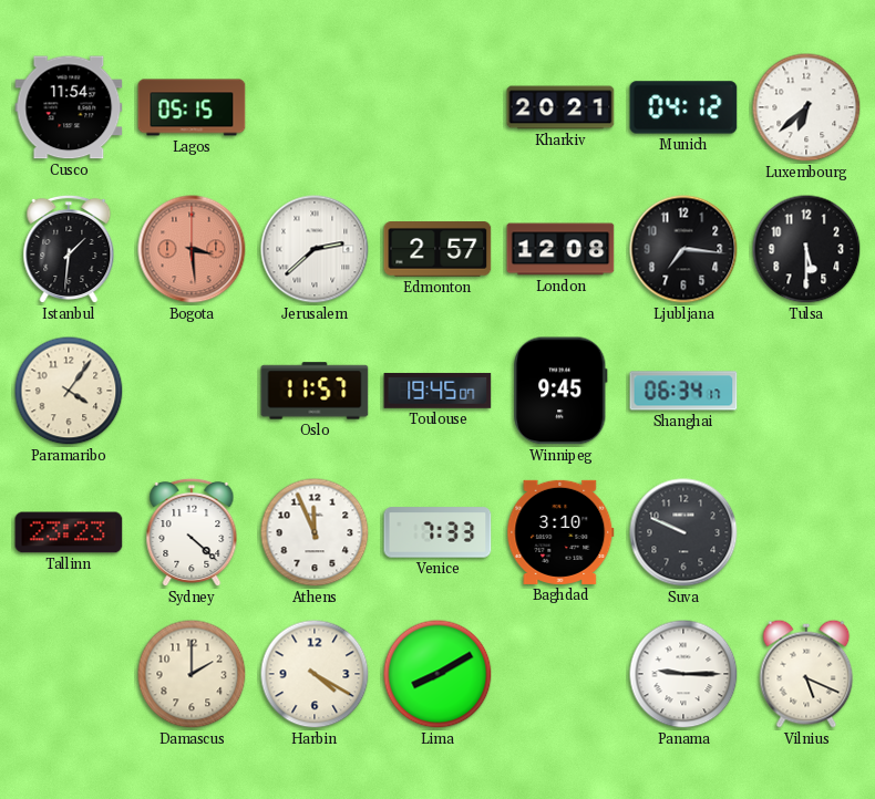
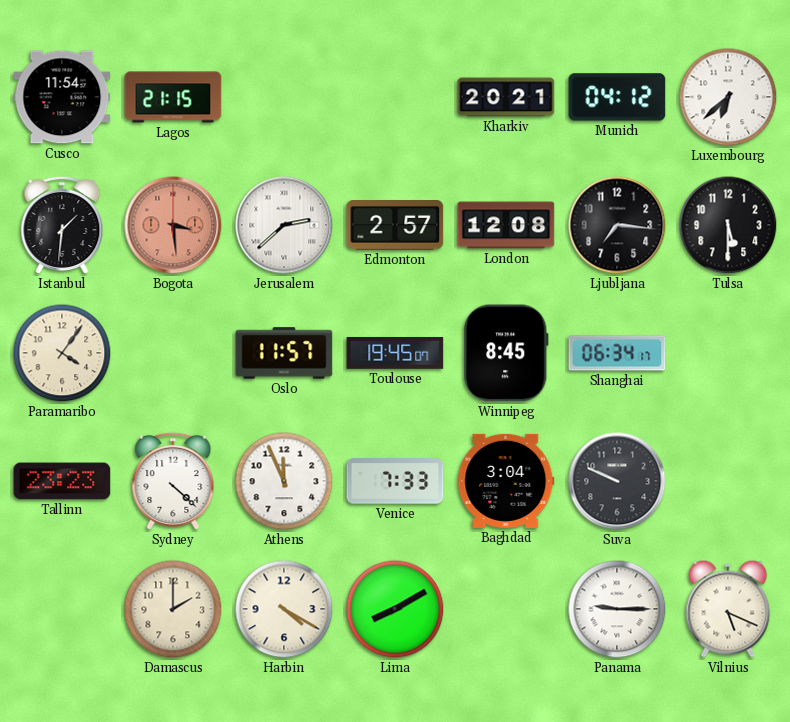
Lagos: 05:15 -> 21:15 (173, 97)
Winnipeg: 9:45 -> 8:45 (506, 353)
Baghdad: 3:10 -> 3:04 (506, 481)
